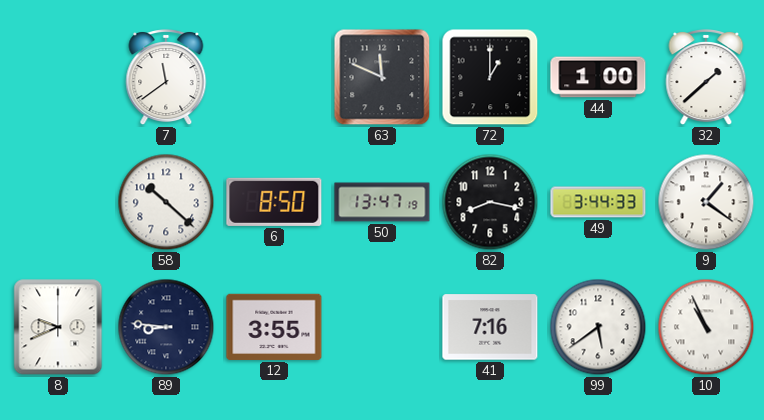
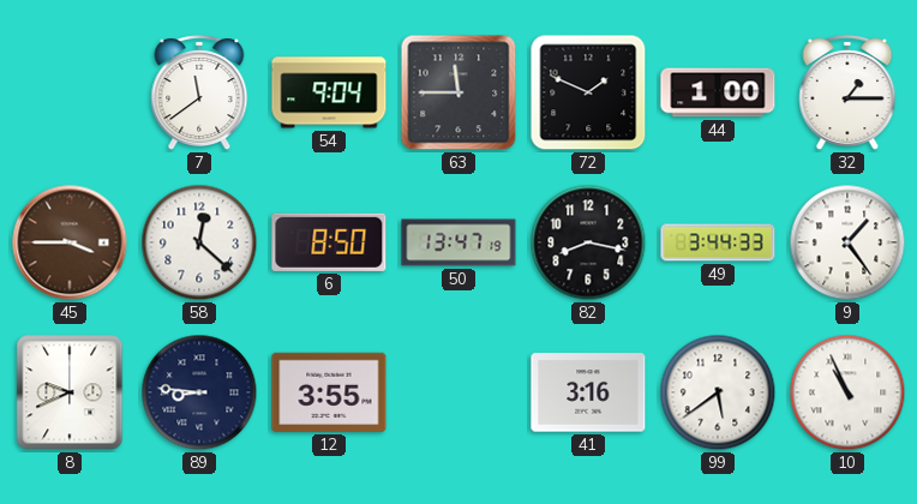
54: none -> 9:04 (329, 92)
63: 11:49 -> 11:45 (458, 92)
72: 1:00 -> 1:49 (588, 92)
32: 1:38 -> 1:15 (847, 94)
45: none -> 3:45 (70, 242)
58: 10:22 -> 12:22 (199, 242)
9: 1:21 -> 1:24 (847, 242)
41: 7:16 -> 3:16 (588, 392)
